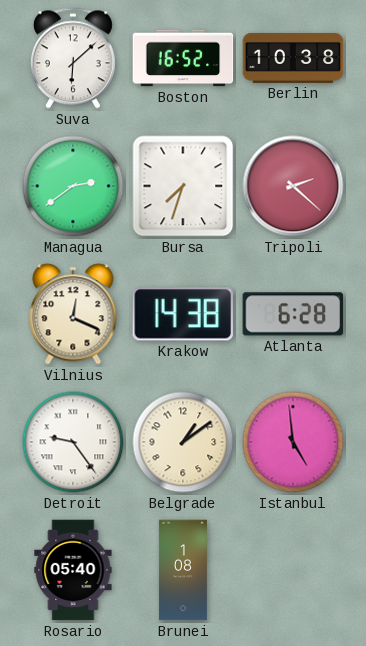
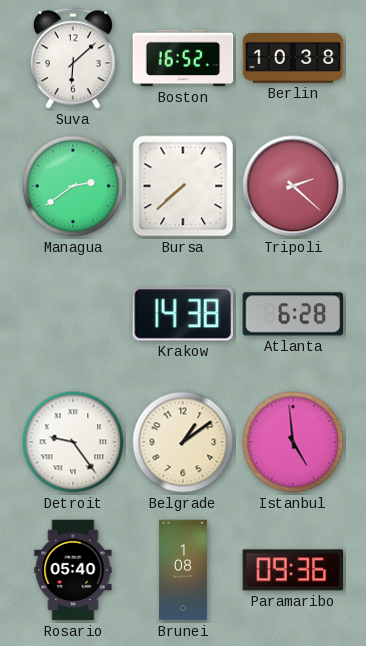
Bursa: 7:33 -> 7:38 (183, 186)
Vilnius: 12:19 -> none (73, 314)
Paramaribo: none -> 09:36 (293, 570)
